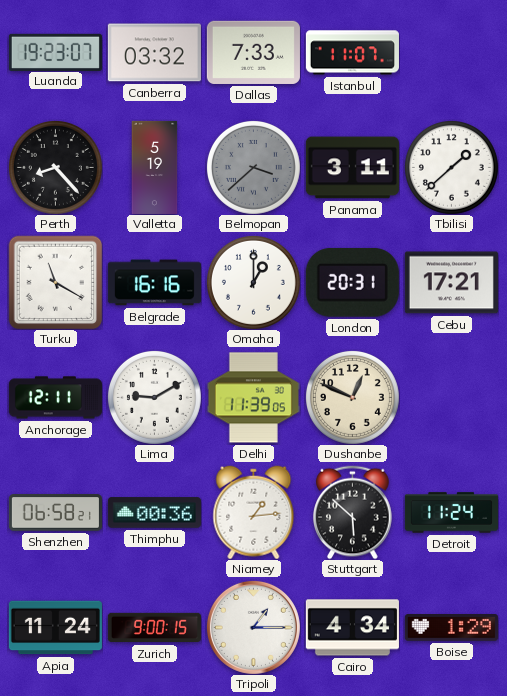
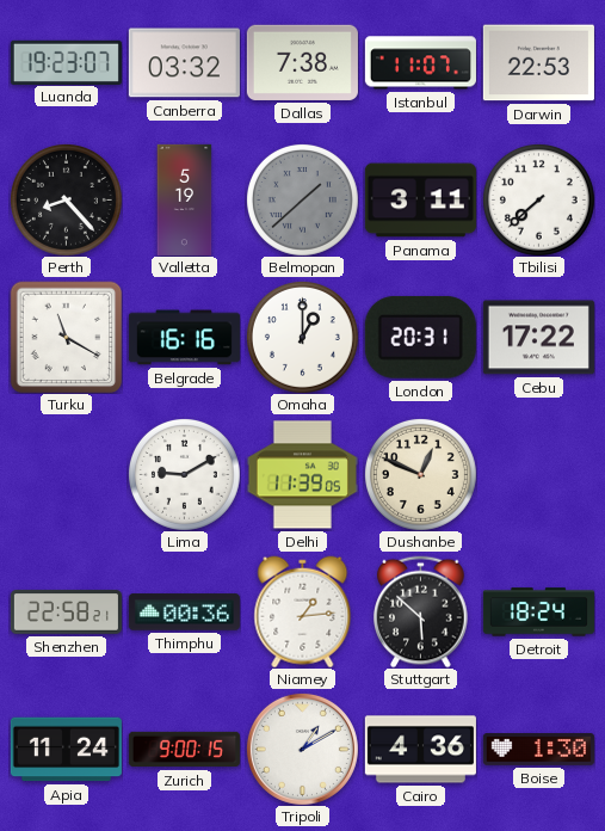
Dallas: 7:33 -> 7:38 (302, 62)
Darwin: none -> 22:53 (538, 63)
Belmopan: 3:38 -> 1:38 (302, 199)
Tbilisi: 1:38 -> 7:38 (538, 199)
Cebu: 17:21 -> 17:22 (538, 338)
Anchorage: 12:11 -> none (55, 398)
Shenzhen: 06:58 -> 22:58 (66, 613)
Detroit: 11:24 -> 18:24 (538, 613)
Tripoli: 1:15 -> 1:10 (302, 749)
Cairo: 4:34 -> 4:36 (420, 750)
Boise: 1:29 -> 1:30 (538, 750)
